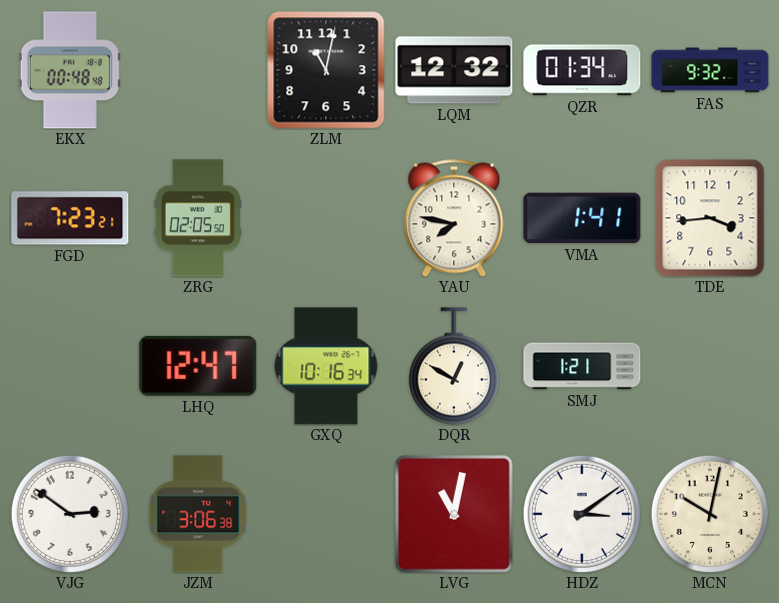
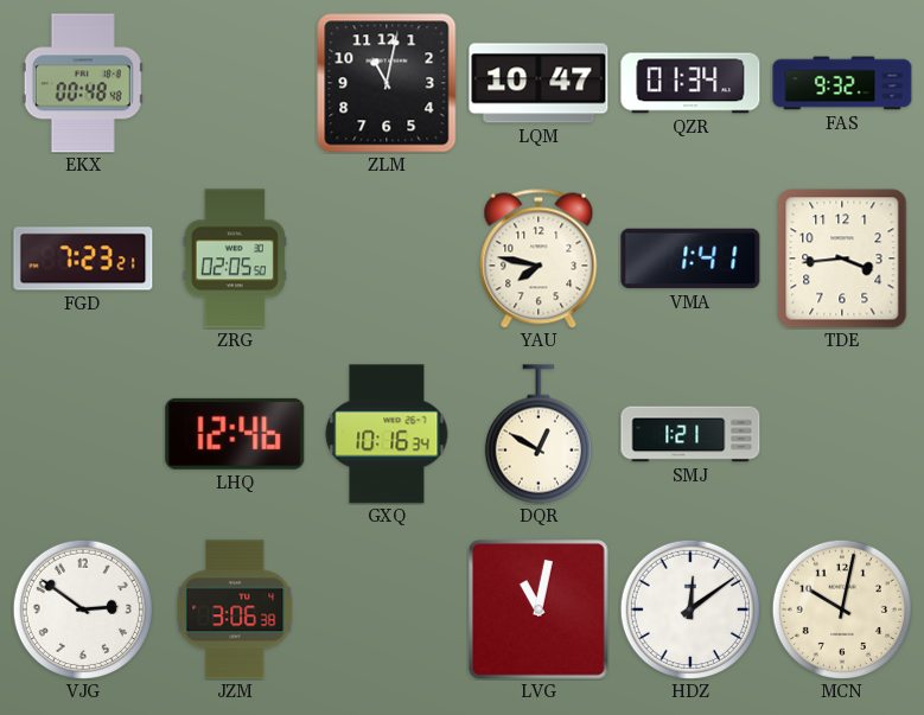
LQM: 12:32 -> 10:47 (539, 83)
LHQ: 12:47 -> 12:46 (235, 434)
HDZ: 3:09 -> 12:09 (690, 609)
